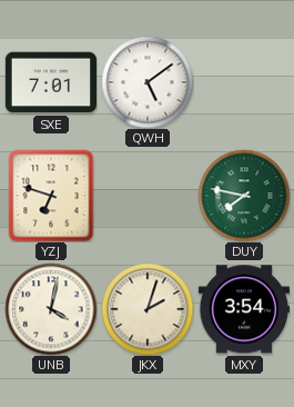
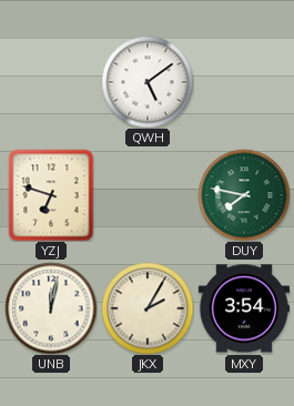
SXE: 7:01 -> none (51, 82)
UNB: 4:02 -> 12:02 (51, 308)
JKX: 2:03 -> 2:05 (148, 308)
